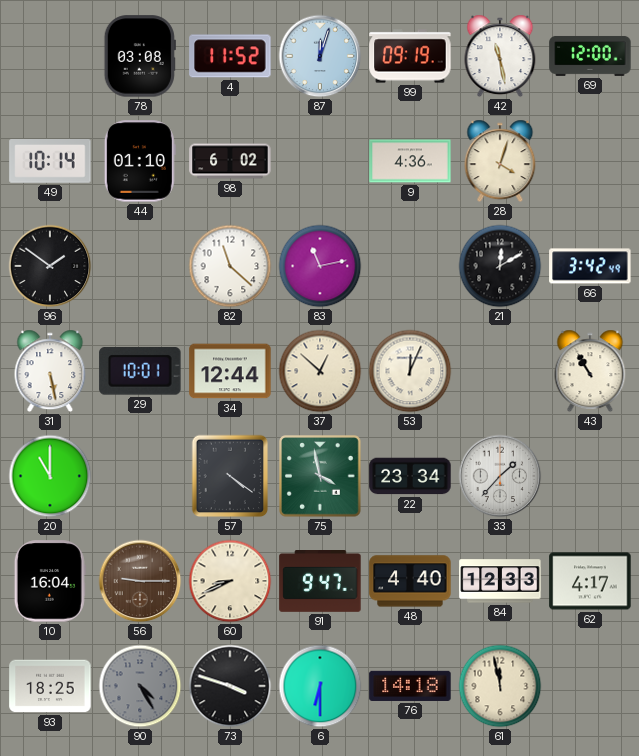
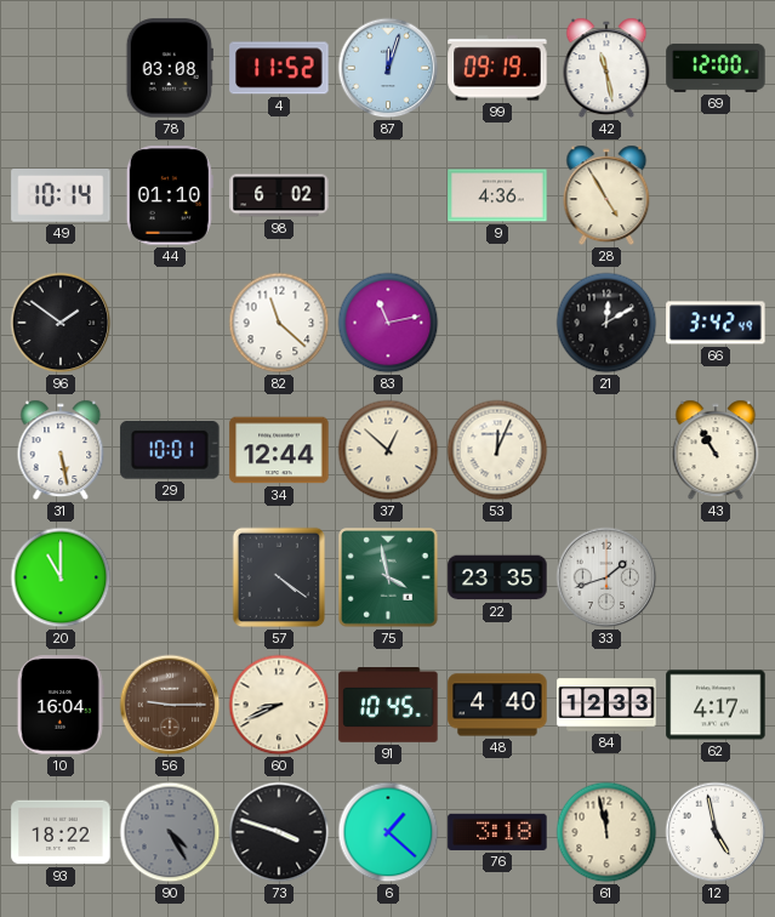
28: 4:03 -> 4:55 (606, 195)
22: 23:34 -> 23:35 (497, 577)
33: 1:37 -> 1:42 (606, 577)
91: 9:47 -> 10:45 (388, 706)
93: 18:25 -> 18:22 (61, 832)
6: 6:30 -> 1:22 (388, 832)
76: 14:18 -> 3:18 (497, 832)
12: none -> 4:58 (716, 832)
